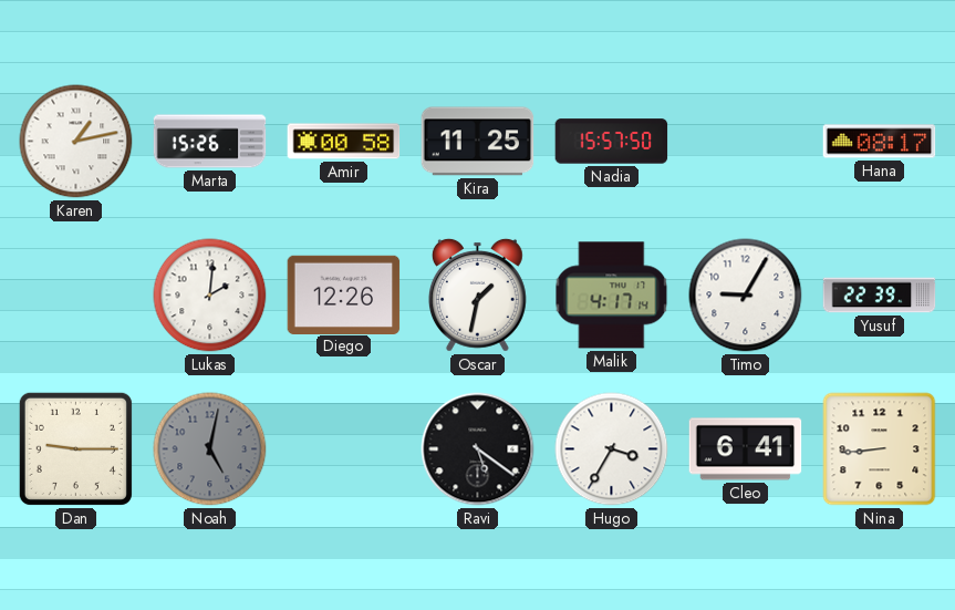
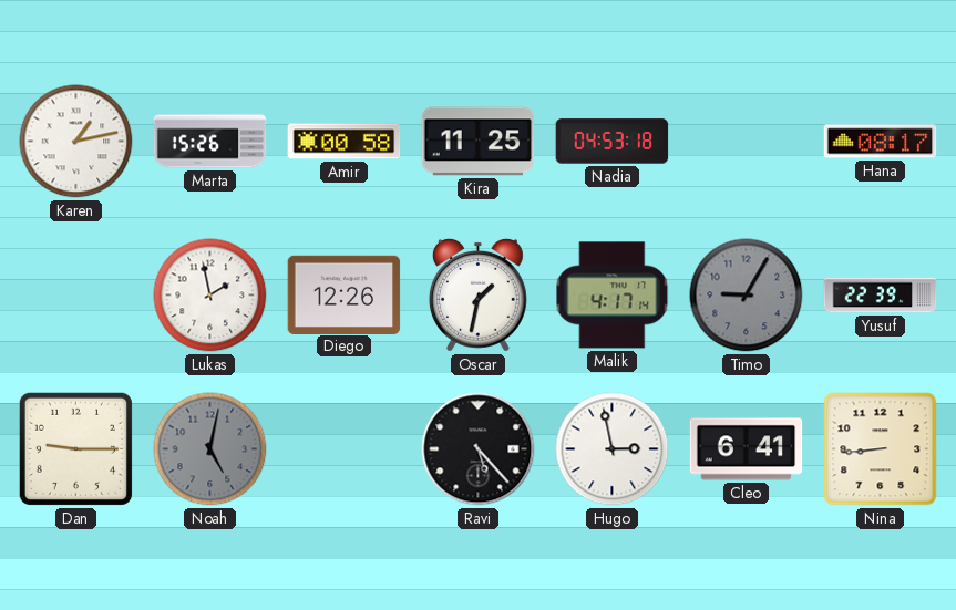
Nadia: 15:57 -> 04:53 (613, 142)
Lukas: 2:01 -> 1:58 (210, 296)
Timo dial: white -> grey (747, 296)
Ravi: 5:21 -> 5:23 (479, 449)
Hugo: 3:35 -> 2:58 (613, 449)
